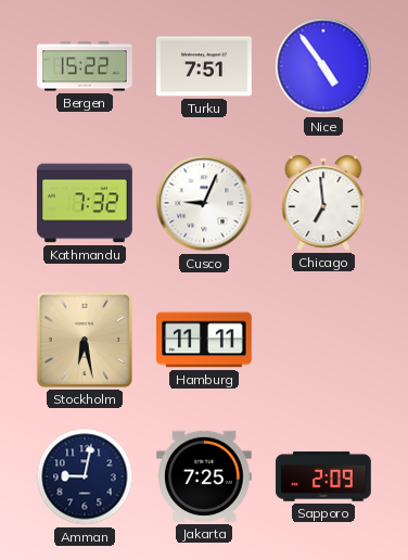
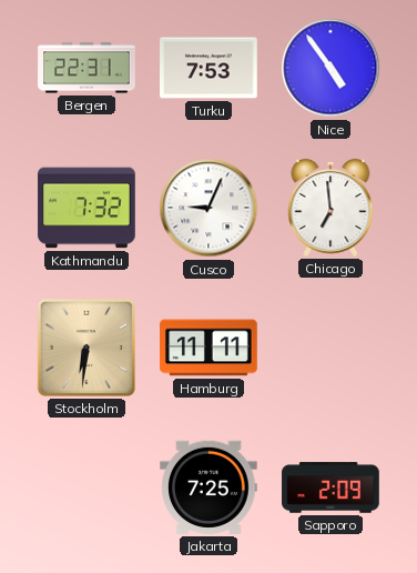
Bergen: 15:22 -> 22:31 (87, 68)
Turku: 7:51 -> 7:53 (210, 68)
Stockholm: 6:28 -> 6:31 (87, 348)
Amman: 9:02 -> none (85, 476)
